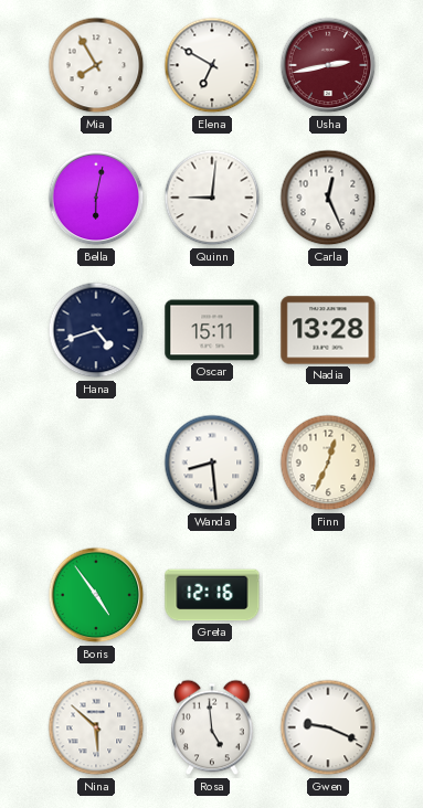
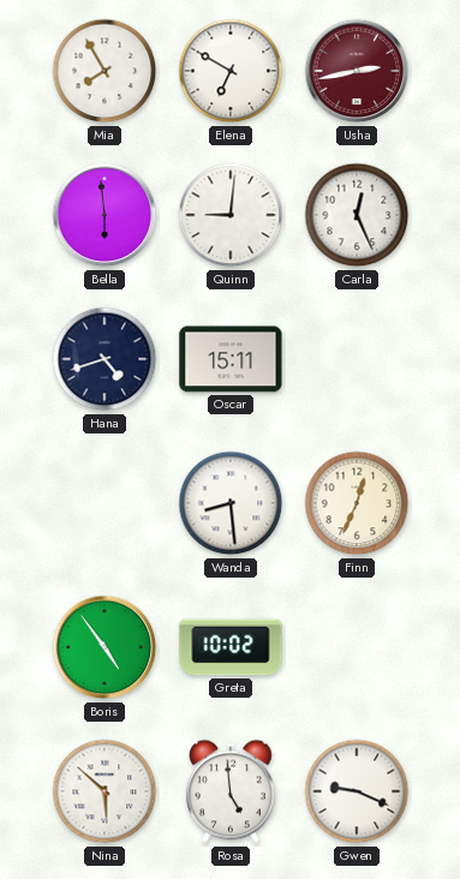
Bella: 6:02 -> 5:59 (104, 215)
Nadia: 13:28 -> none (328, 330)
Greta: 12:16 -> 10:02 (231, 647)
